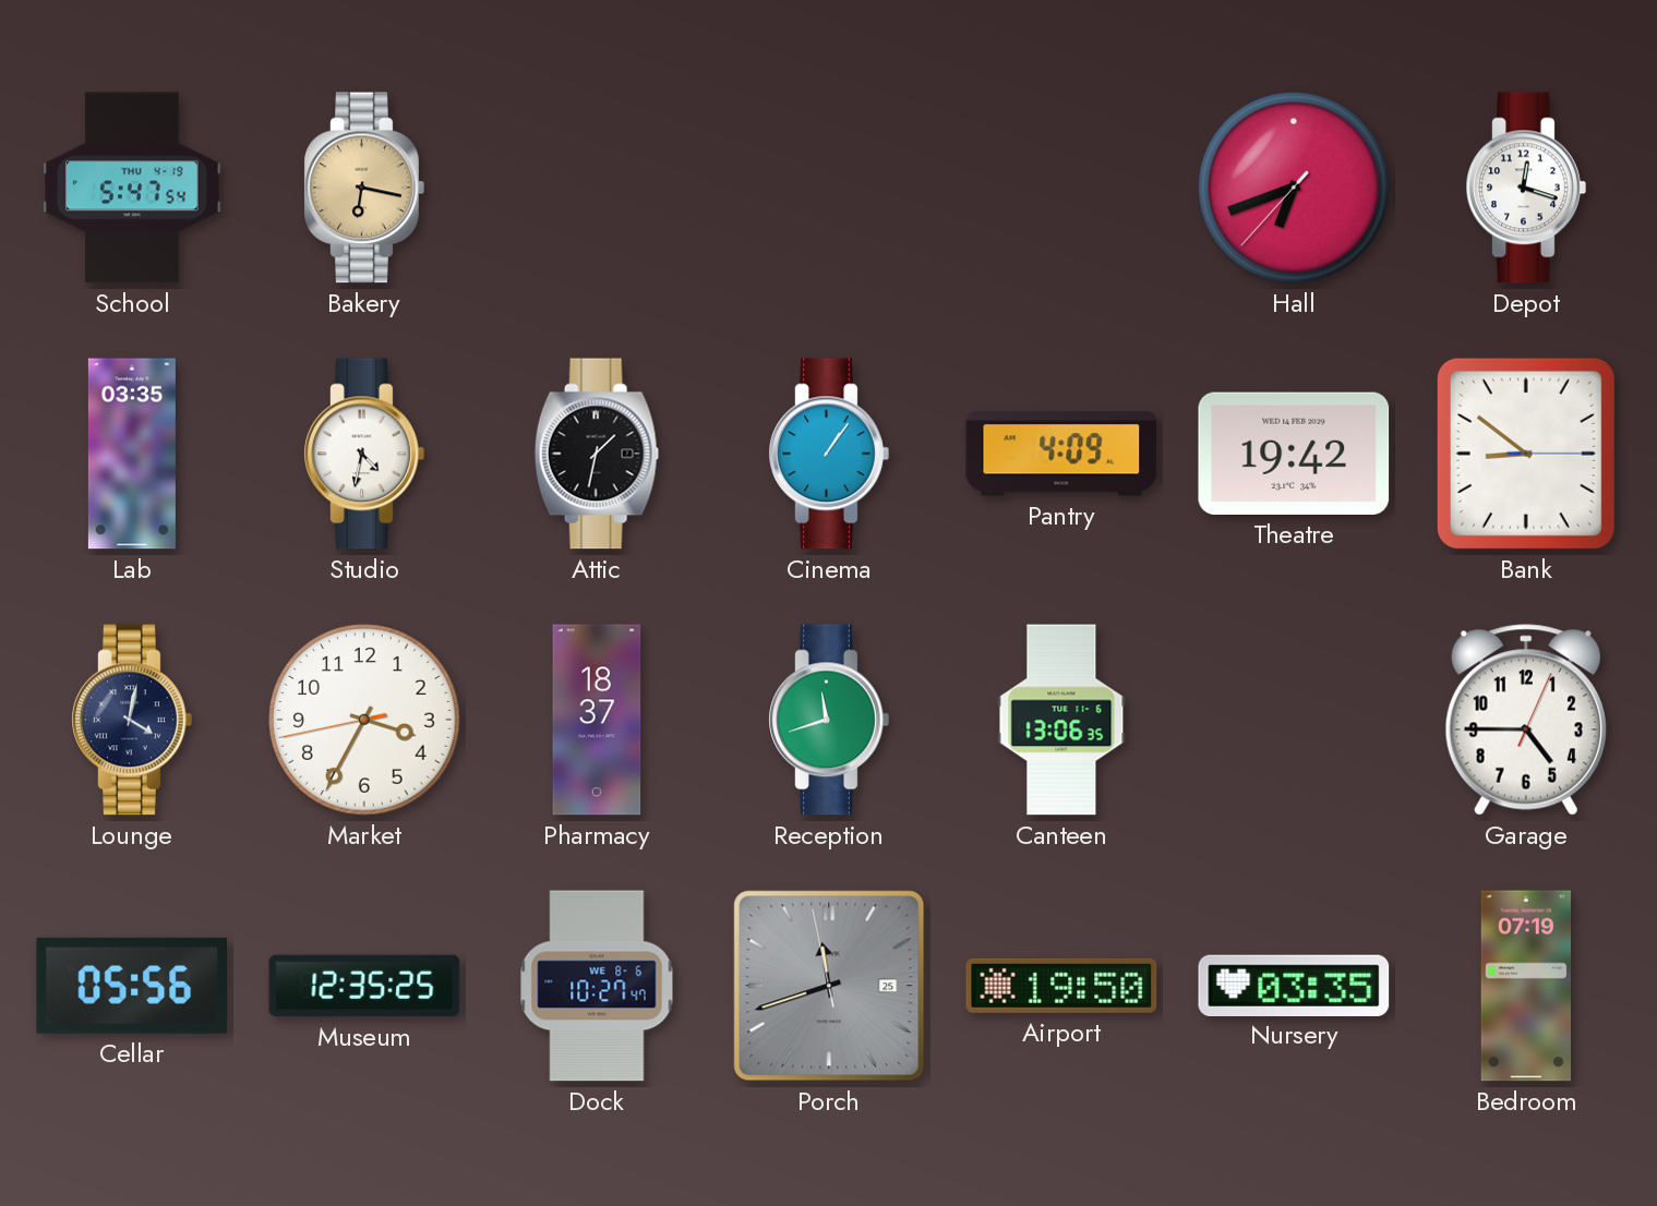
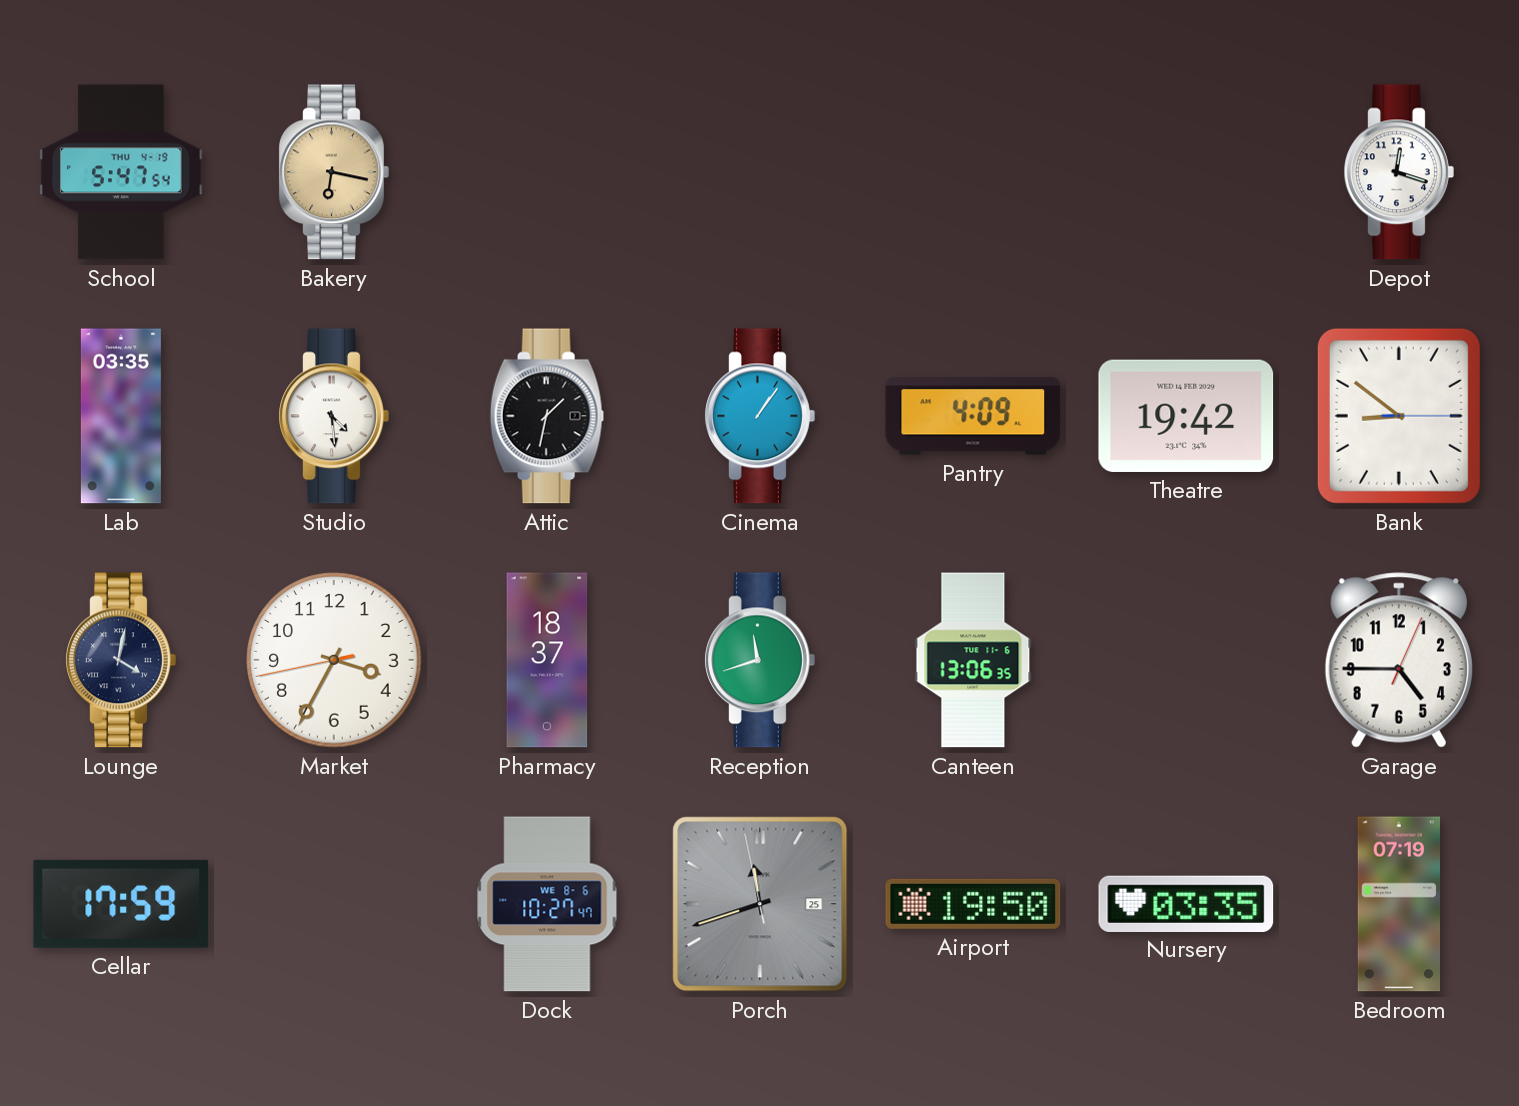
Hall: 6:41 -> none (1294, 188)
Studio: 4:32 -> 4:29 (334, 416)
Cellar: 05:56 -> 17:59 (121, 904)
Museum: 12:35 -> none (364, 986)
